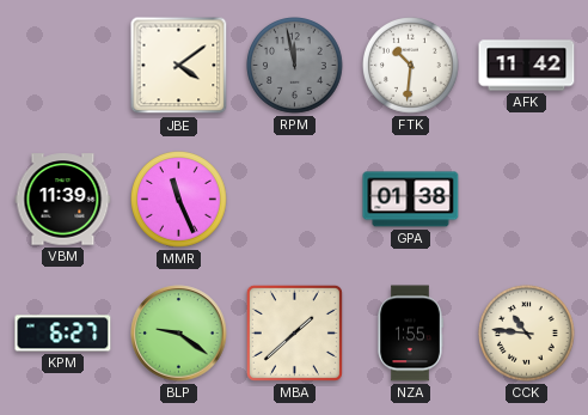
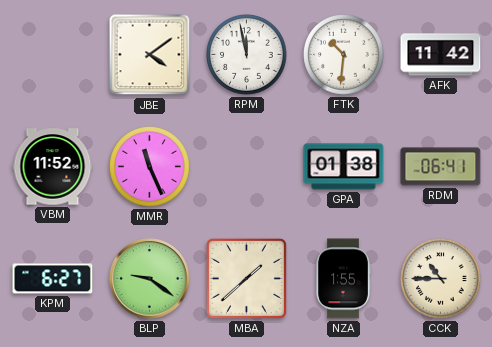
RPM dial: grey -> white (247, 55)
VBM: 11:39 -> 11:52 (53, 167)
RDM: none -> 06:41 (441, 167)
CCK: 10:46 -> 10:45 (441, 279)
